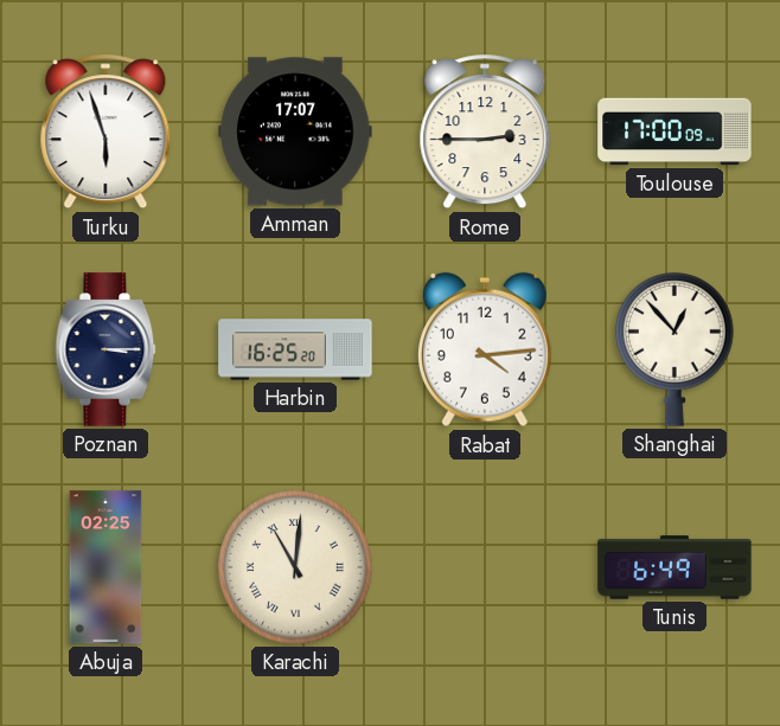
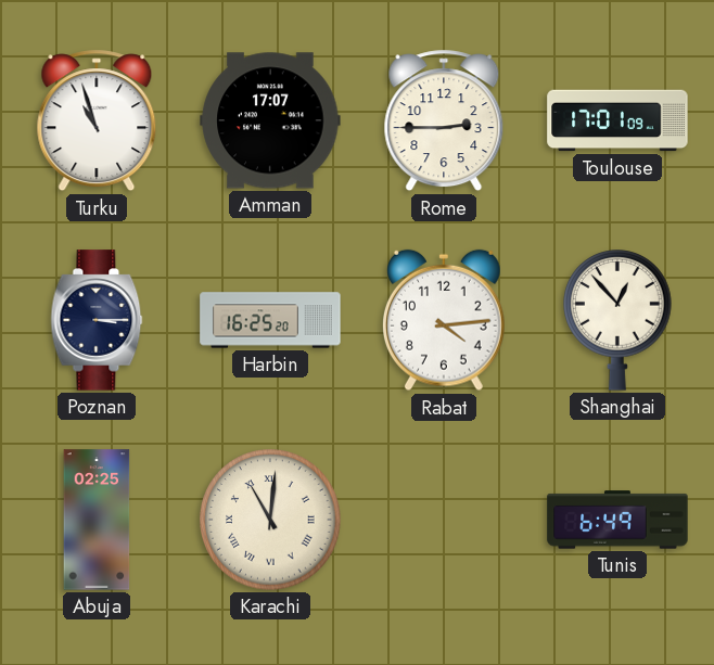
Turku: 5:57 -> 10:57 (97, 120)
Toulouse: 17:00 -> 17:01 (617, 120)
